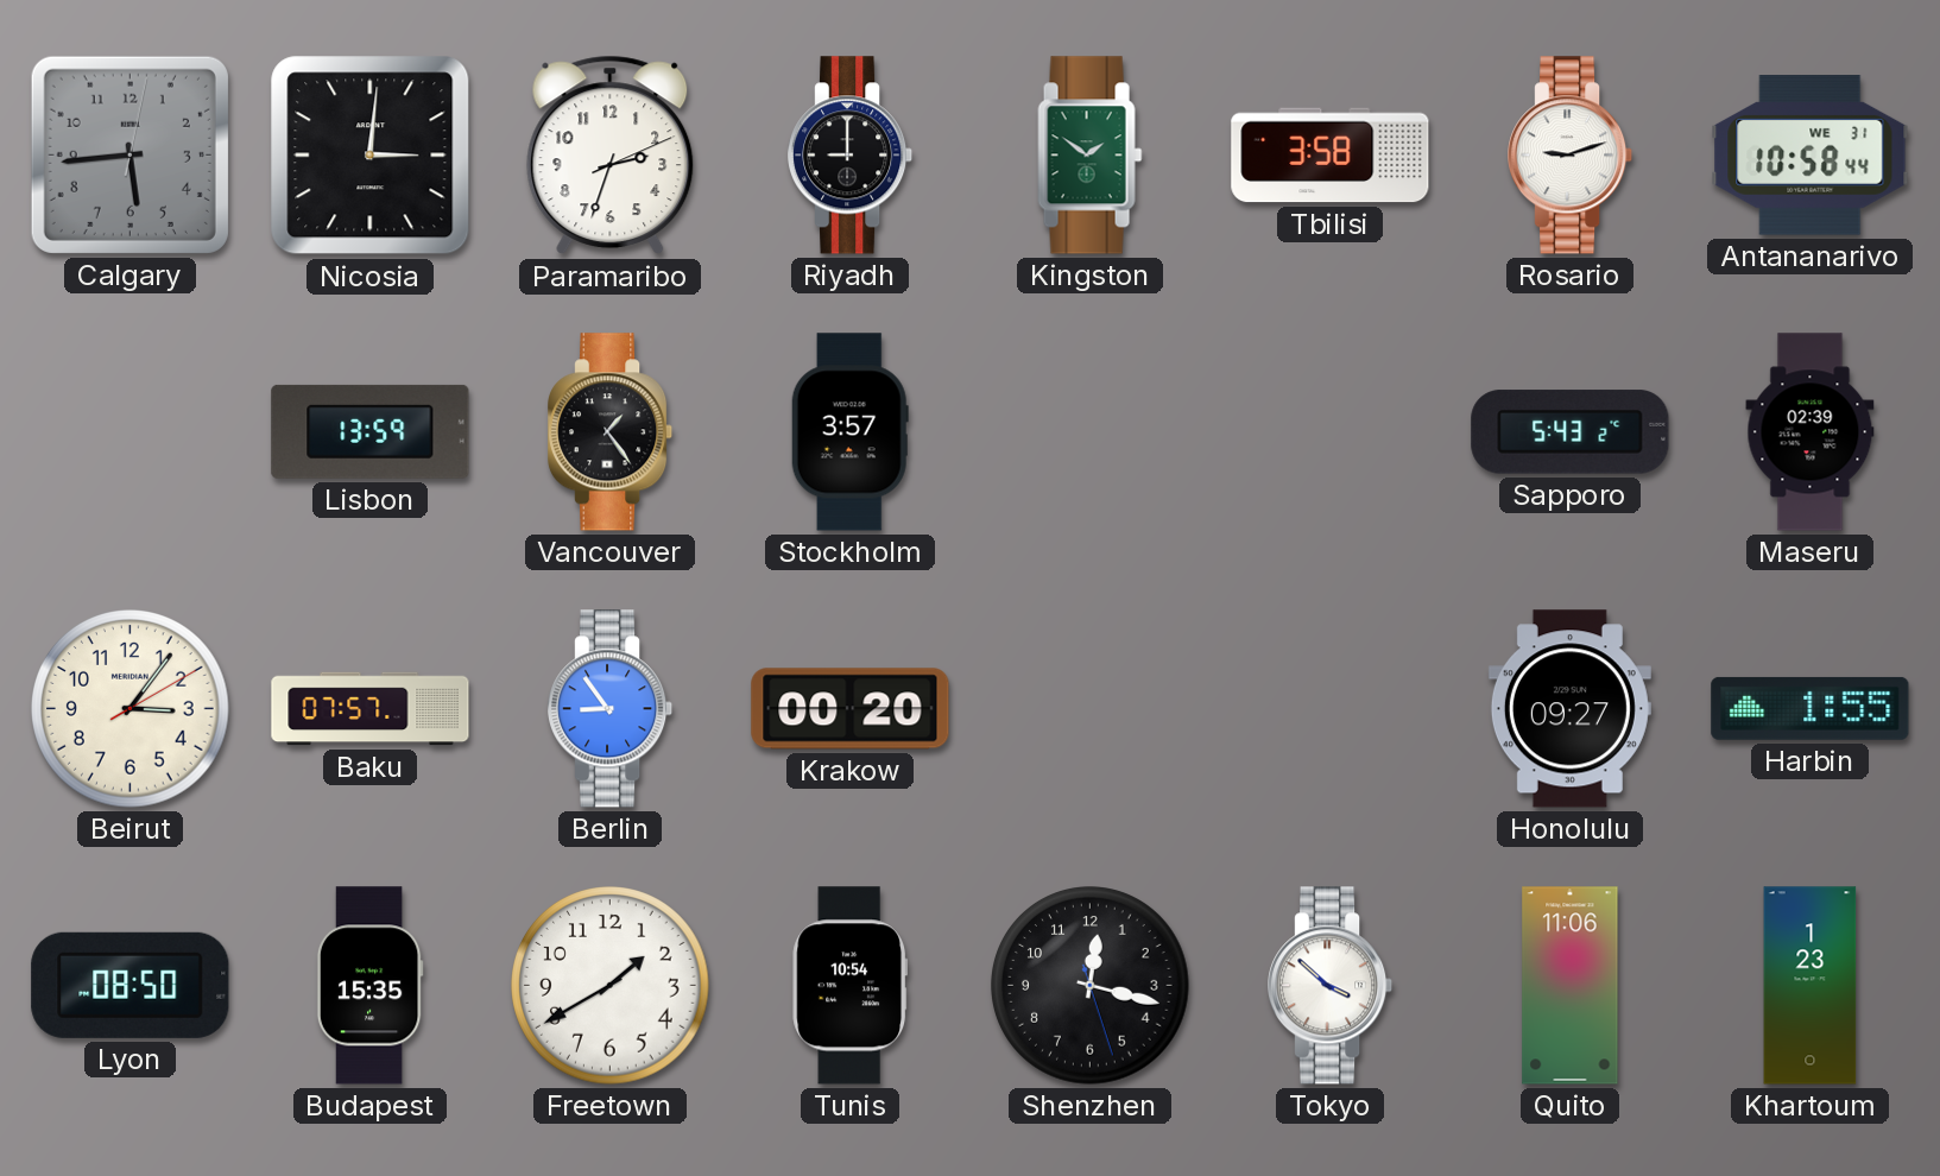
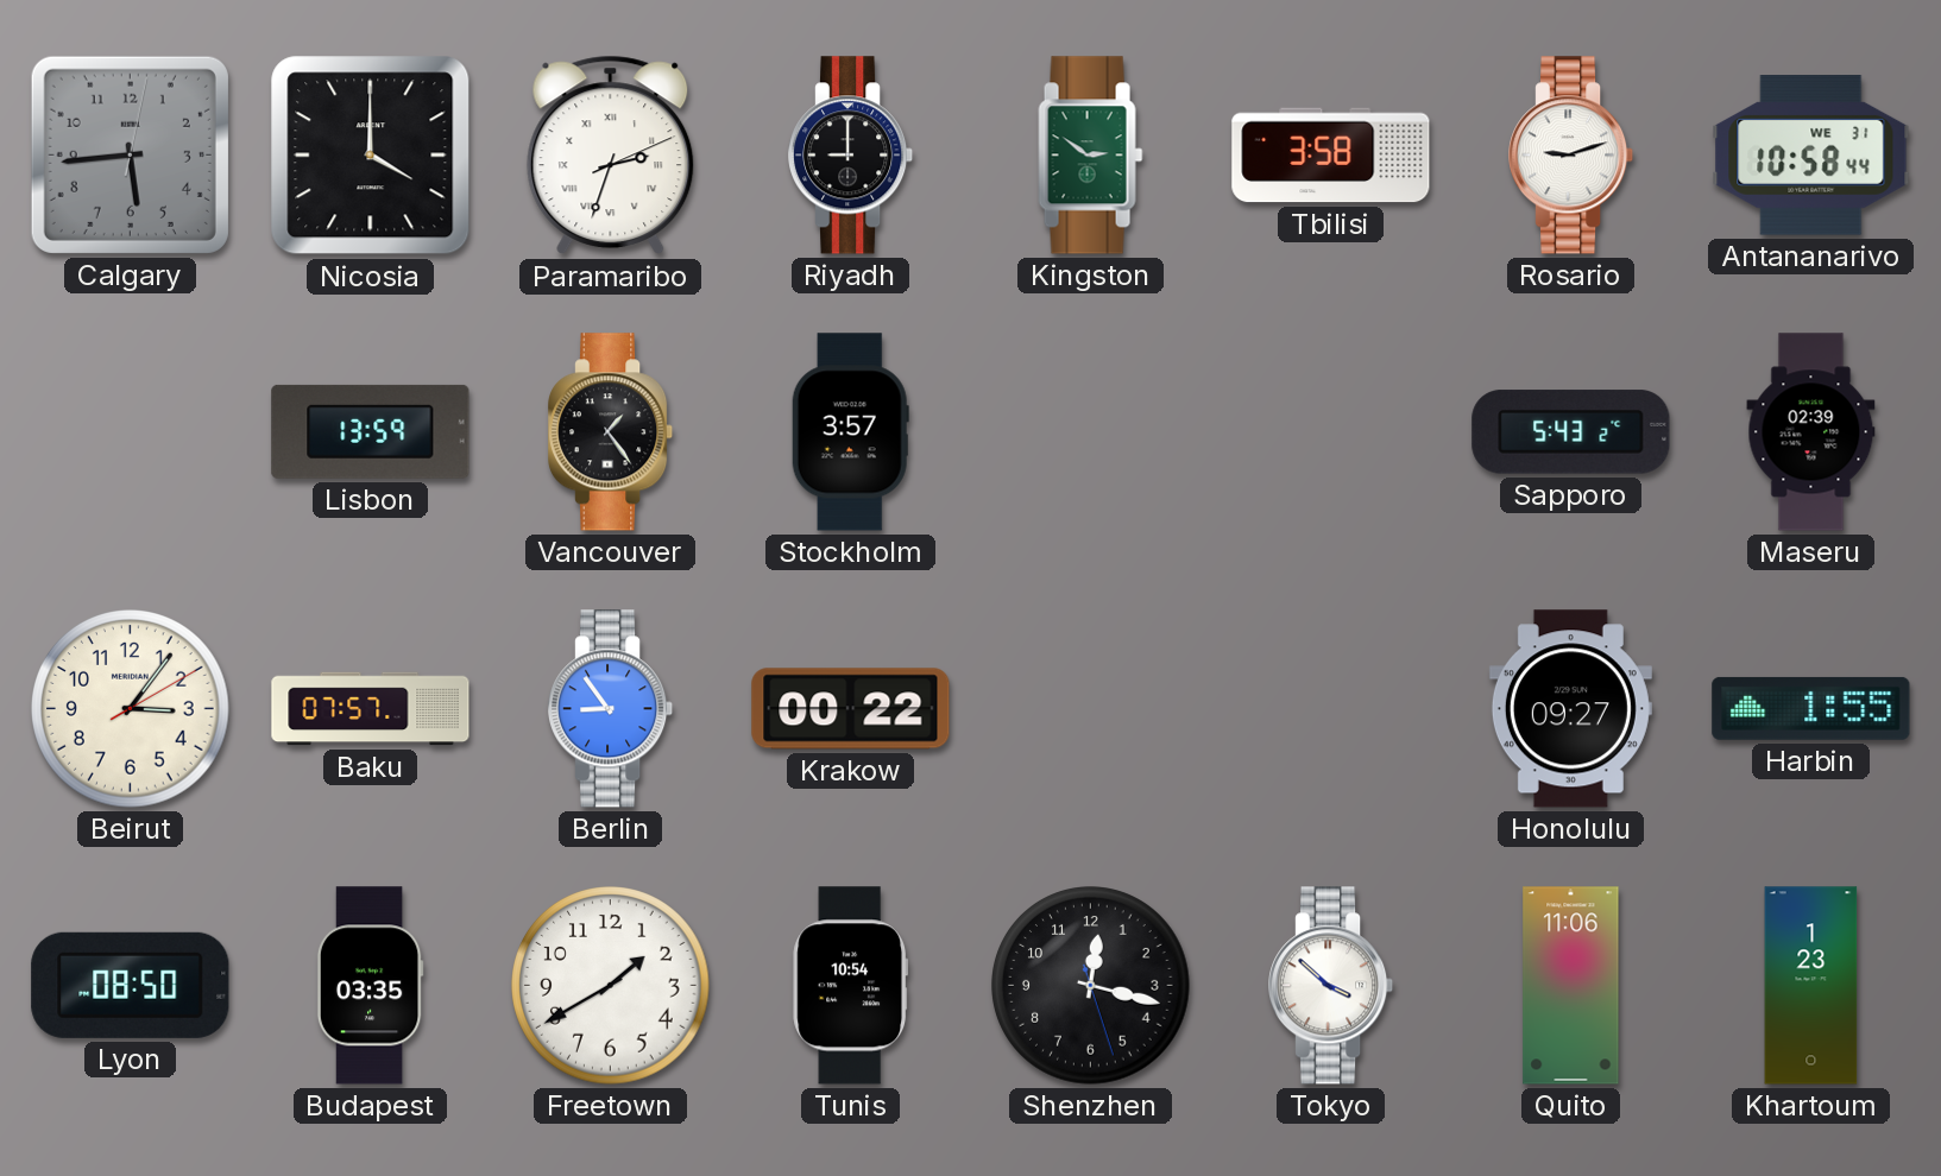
Nicosia: 3:01 -> 4:00 (371, 156)
Paramaribo numerals: Arabic -> Roman (611, 156)
Kingston: 1:51 -> 2:51 (1091, 156)
Krakow: 00:20 -> 00:22 (851, 709)
Budapest: 15:35 -> 03:35 (370, 986)
